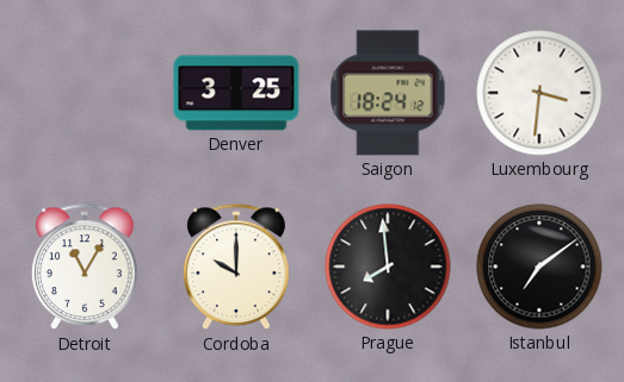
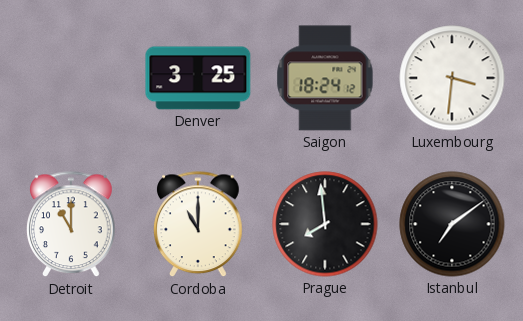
Detroit: 11:05 -> 11:00 (72, 225)
Cordoba: 10:00 -> 11:00 (199, 225)
